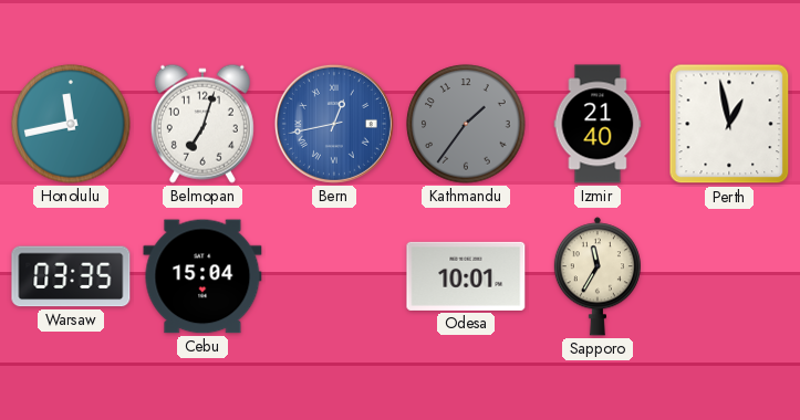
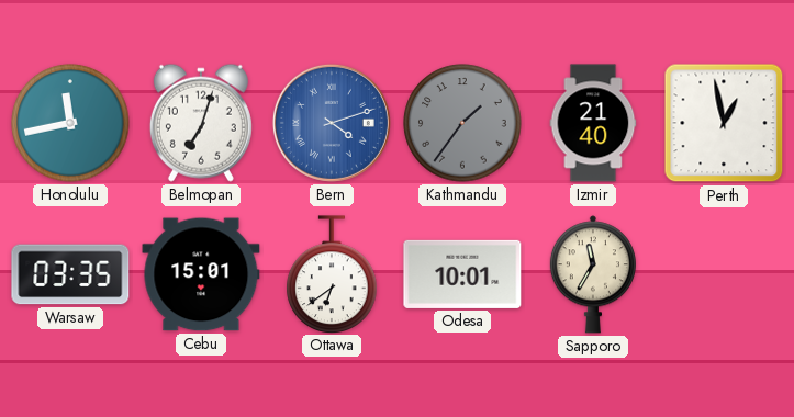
Bern: 12:43 -> 4:12 (332, 123)
Cebu: 15:04 -> 15:01 (201, 274)
Ottawa: none -> 6:39 (332, 274)
